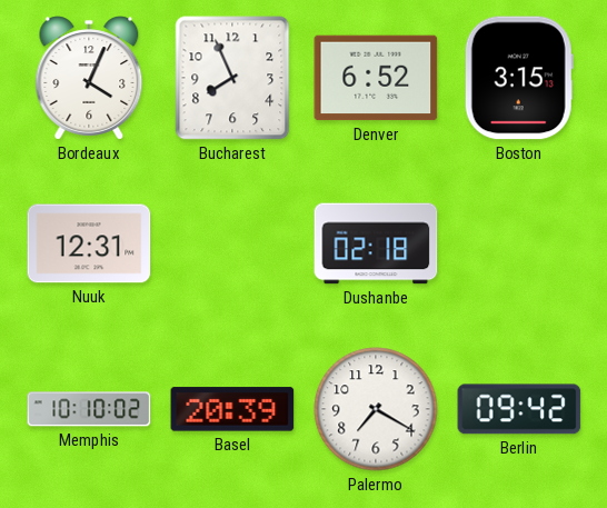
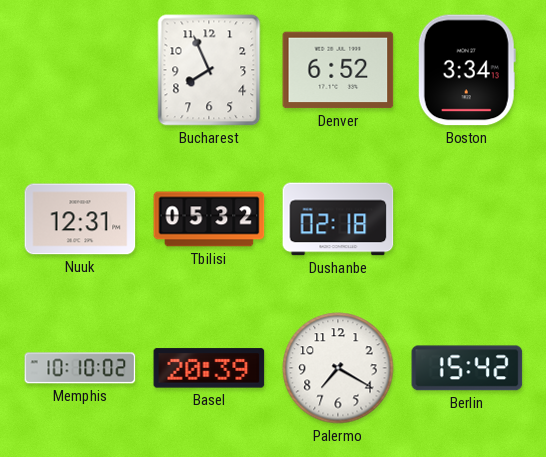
Bordeaux: 4:04 -> none (89, 78)
Boston: 3:15 -> 3:34 (467, 70)
Tbilisi: none -> 05:32 (209, 219)
Berlin: 09:42 -> 15:42 (467, 368)
